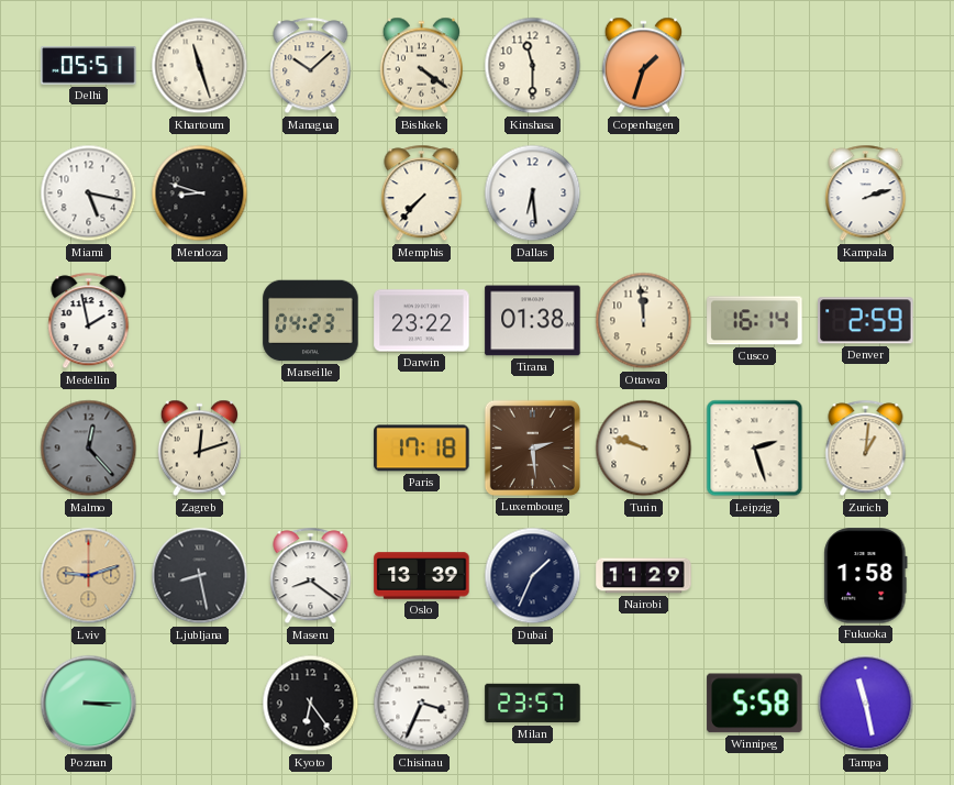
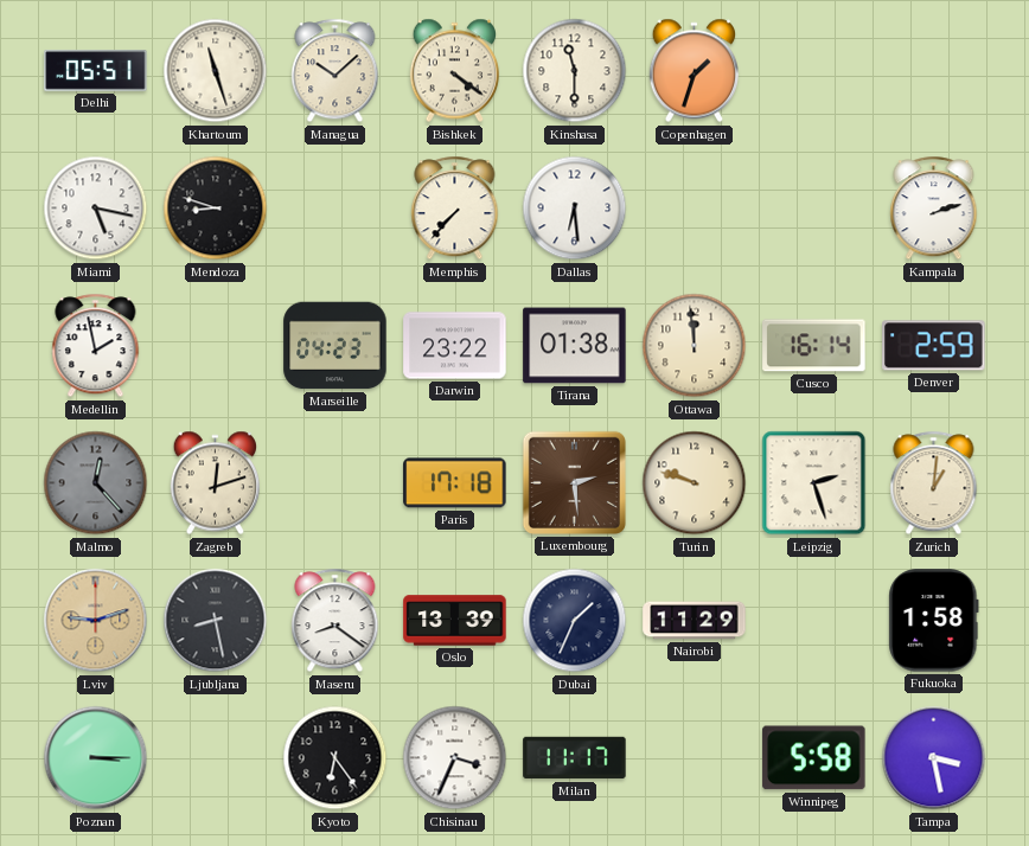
Milan: 23:57 -> 11:17 (575, 758)
Tampa: 11:28 -> 3:28 (934, 758)
